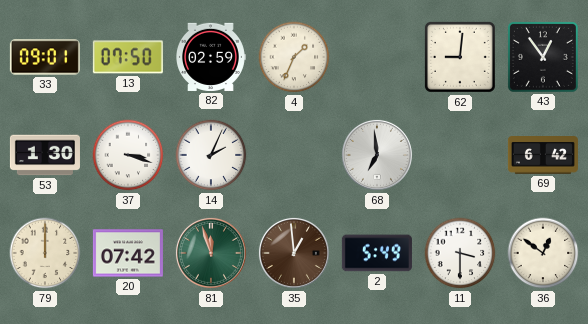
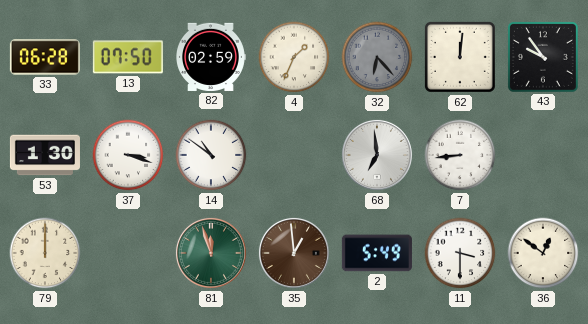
33: 09:01 -> 06:28 (45, 57)
32: none -> 6:23 (377, 57)
62: 9:01 -> 12:01 (460, 57)
43: 12:54 -> 9:54 (543, 57)
14: 2:04 -> 10:51 (211, 155)
7: none -> 8:44 (460, 155)
69: 6:42 -> none (543, 156)
20: 07:42 -> none (128, 253)
